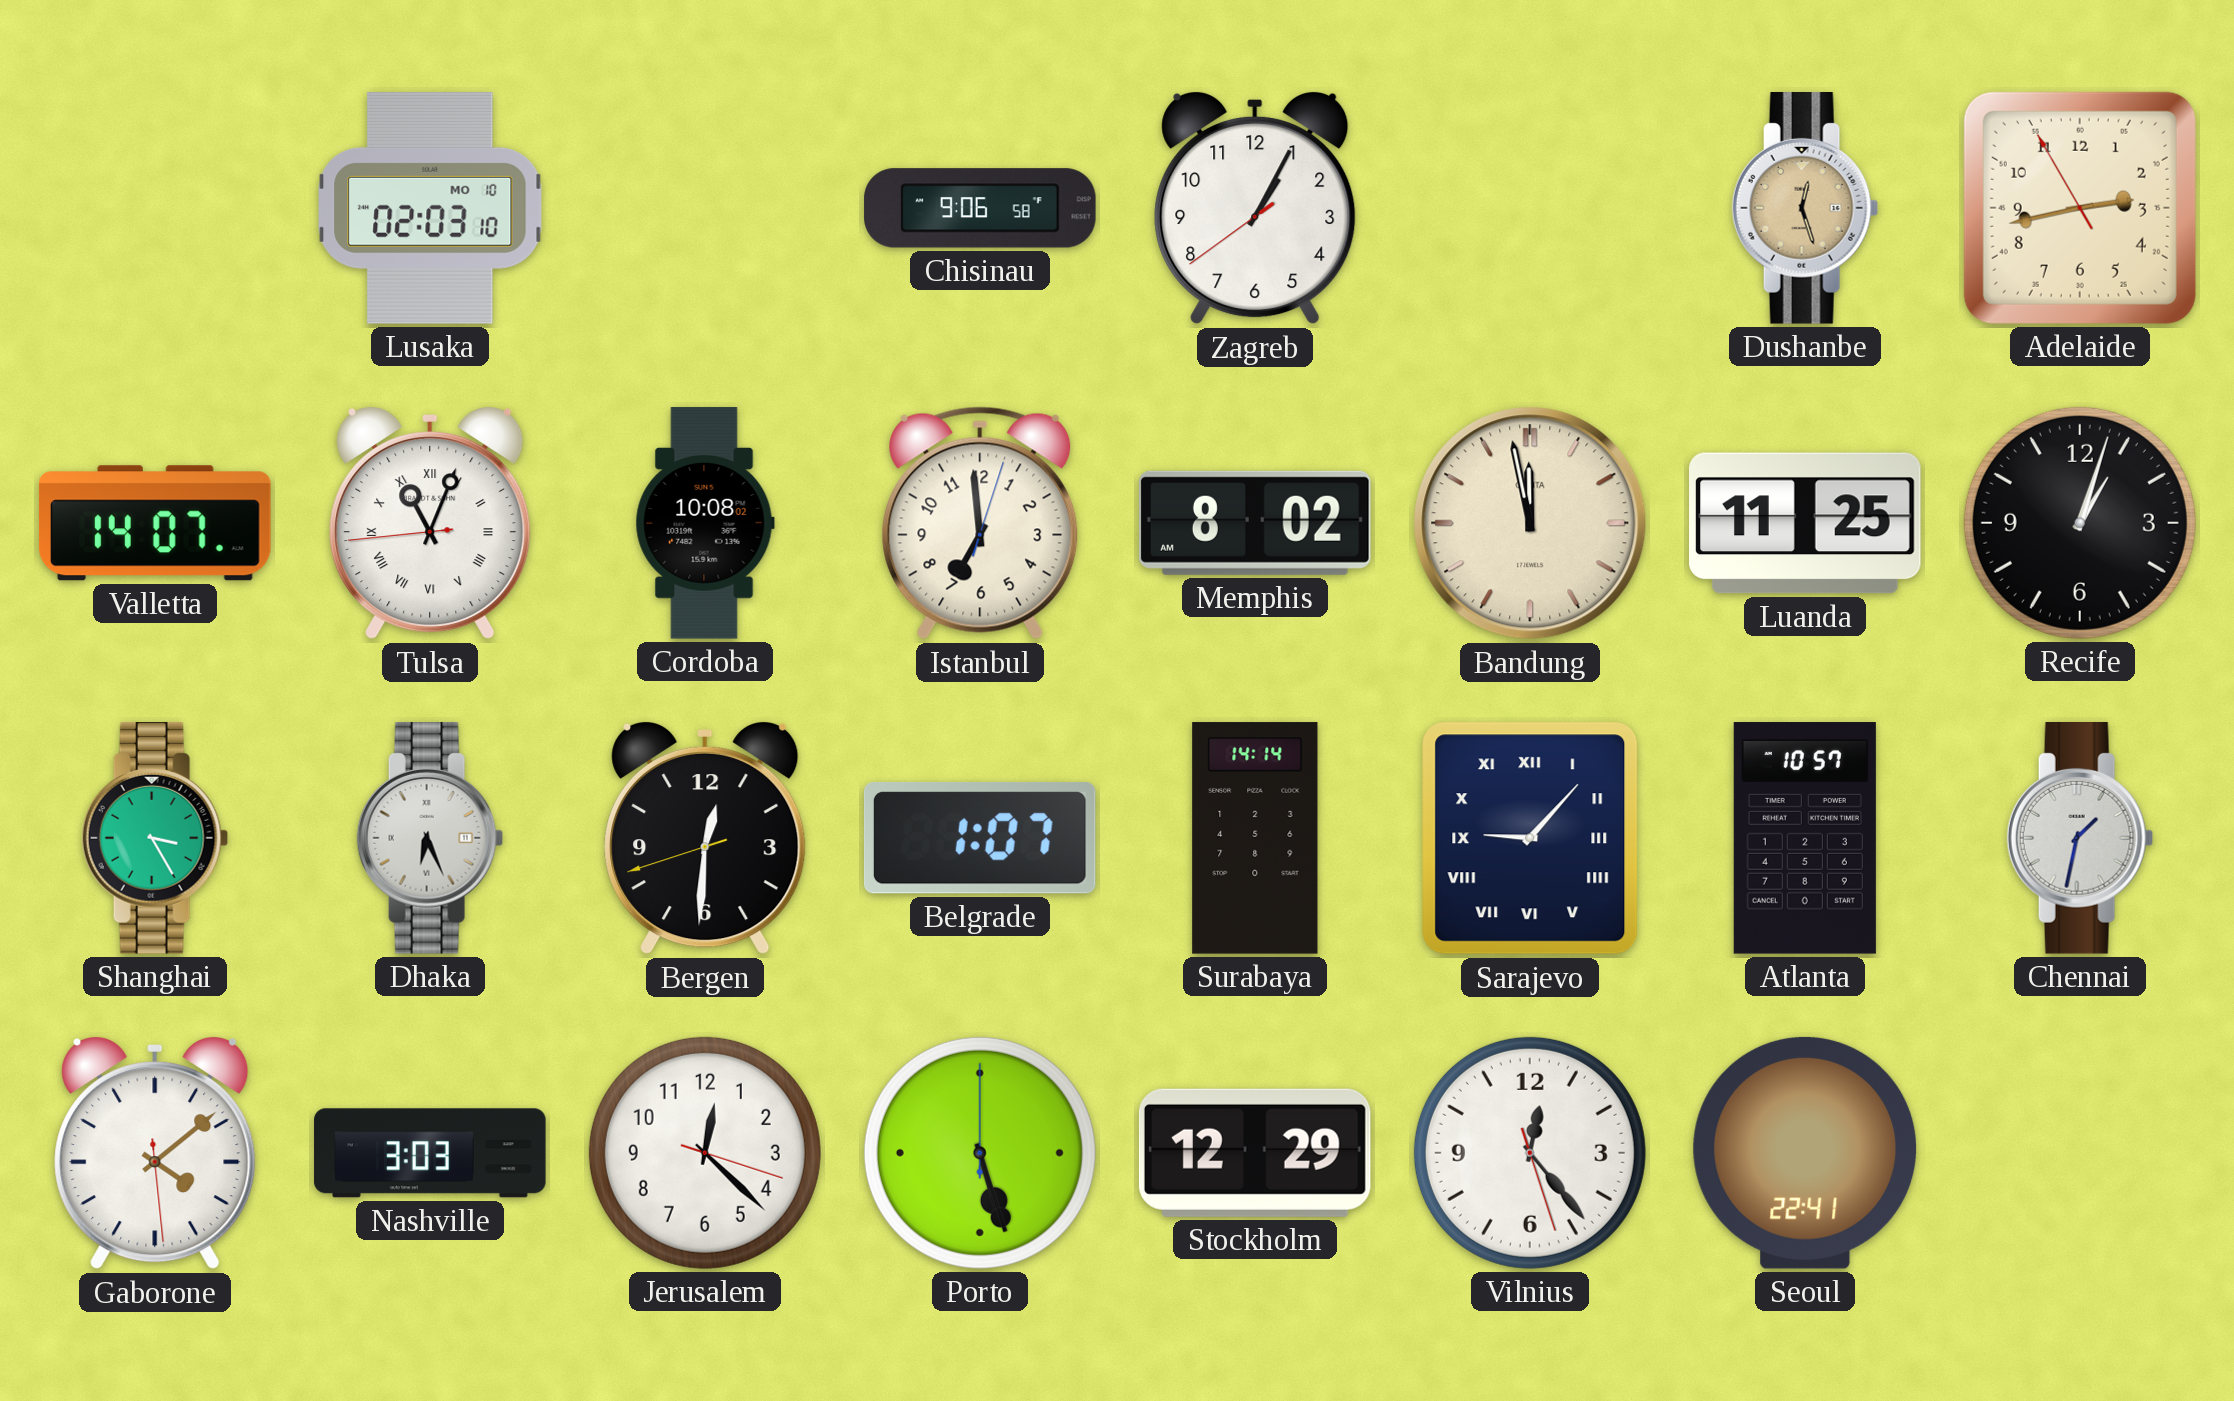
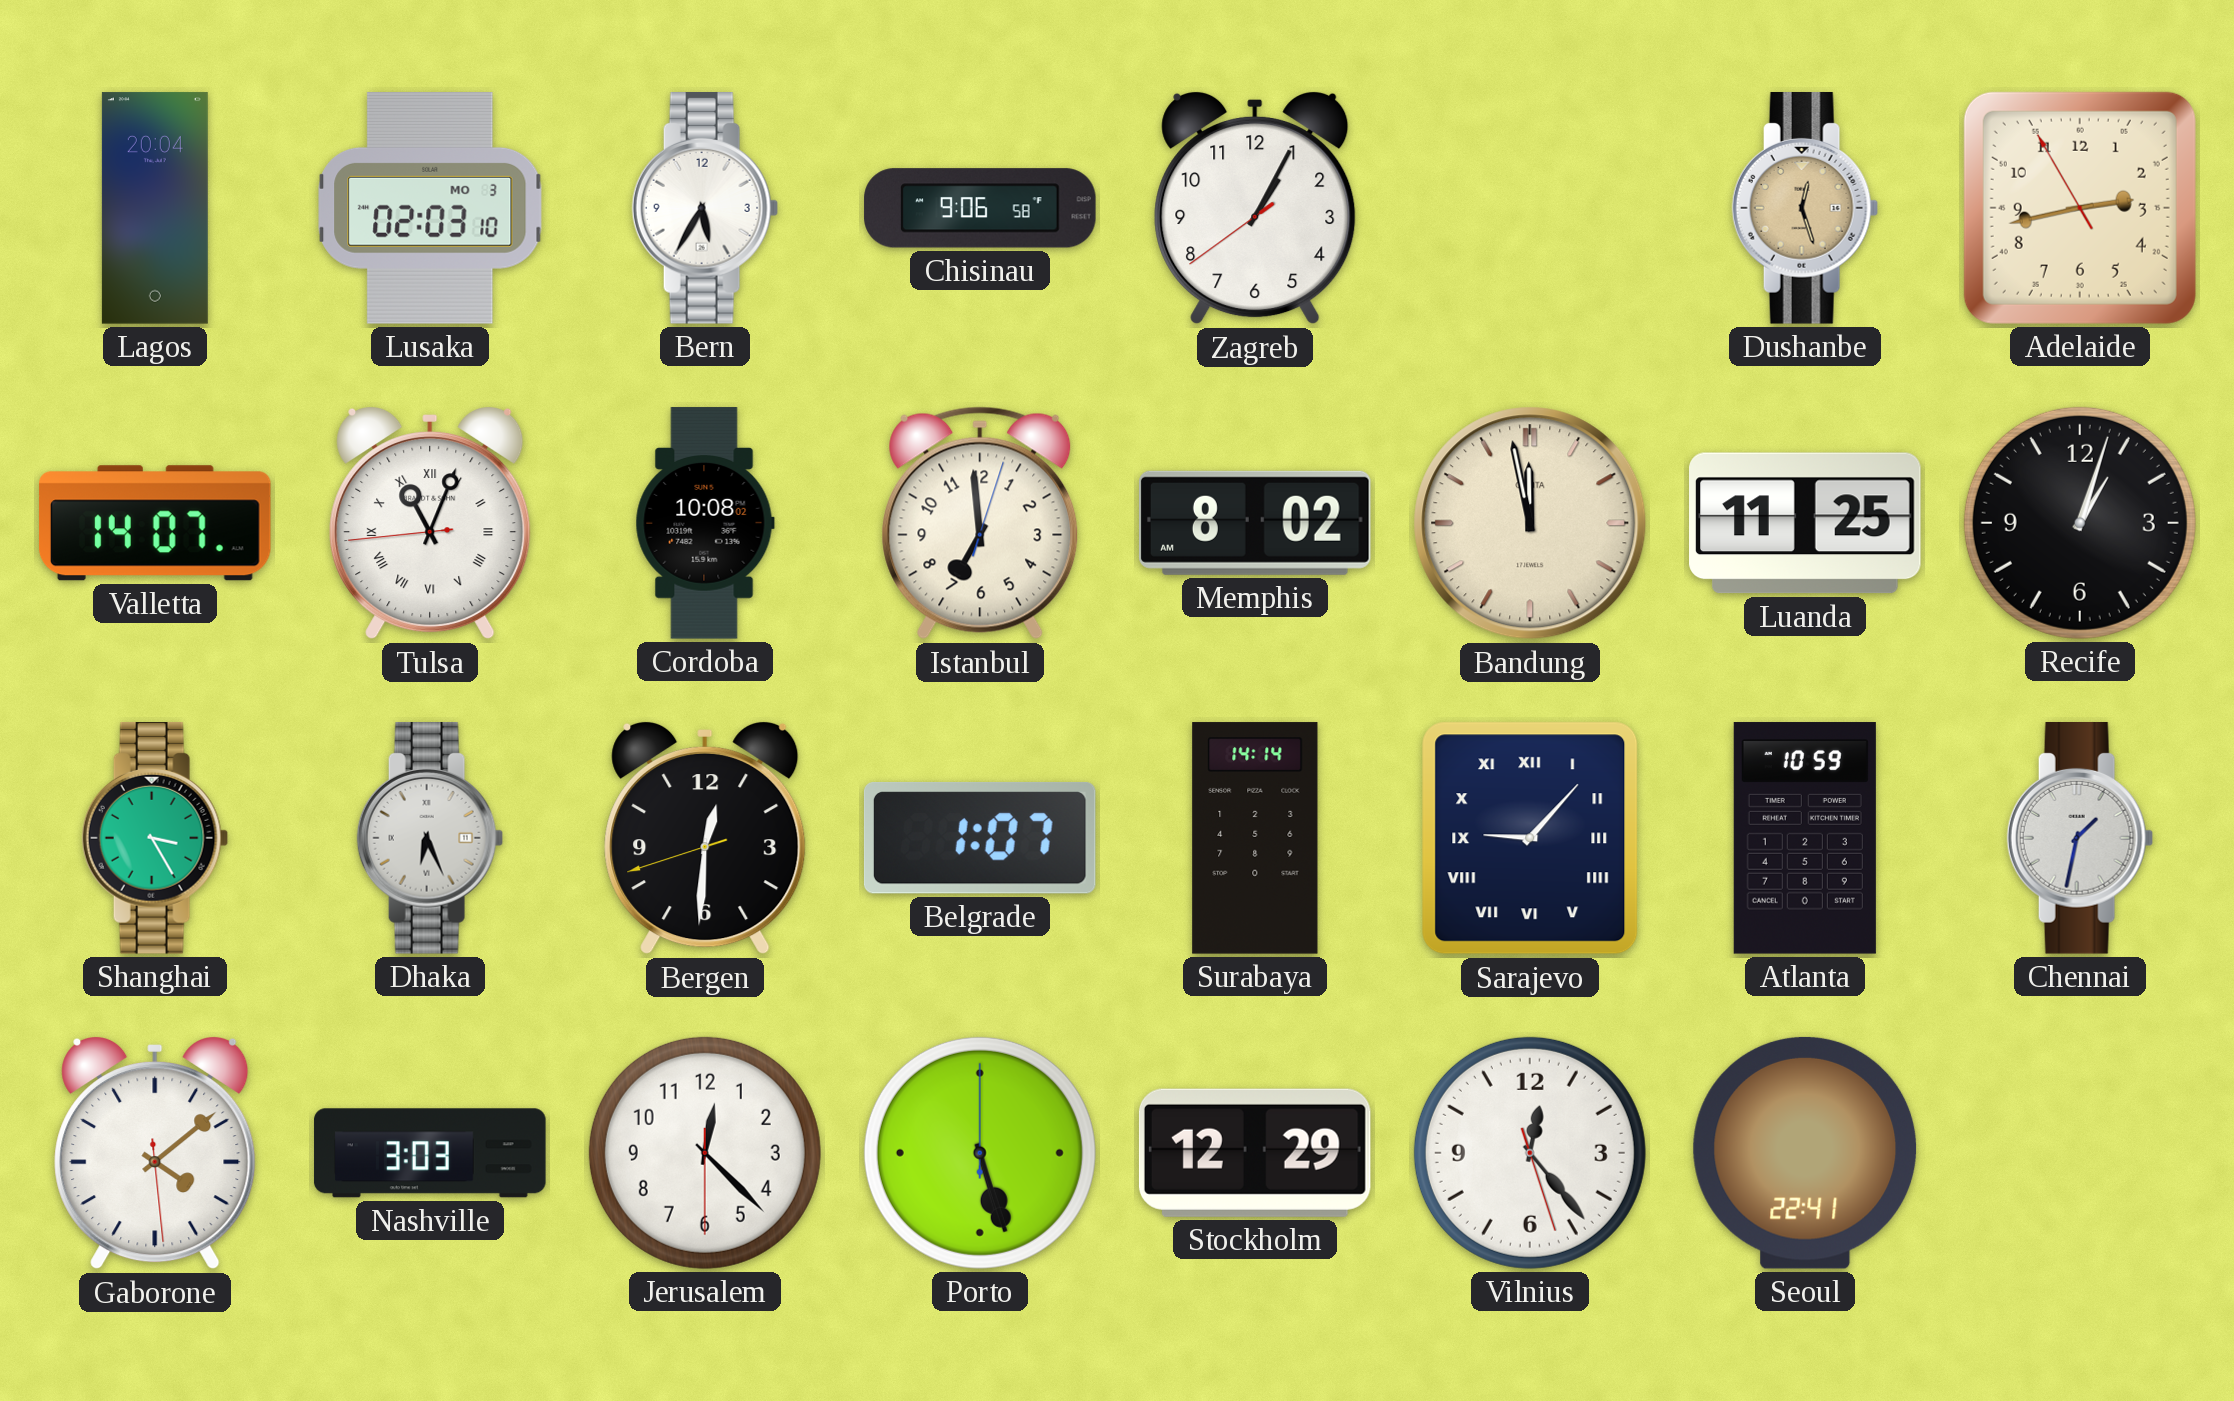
Lagos: none -> 20:04 (155, 208)
Lusaka date: MO 10 -> MO 3 (430, 208)
Bern: none -> 5:35 (705, 209)
Atlanta: 10:57 -> 10:59 (1805, 838)
Jerusalem: 12:22:18 -> 12:22:30 (705, 1153)
